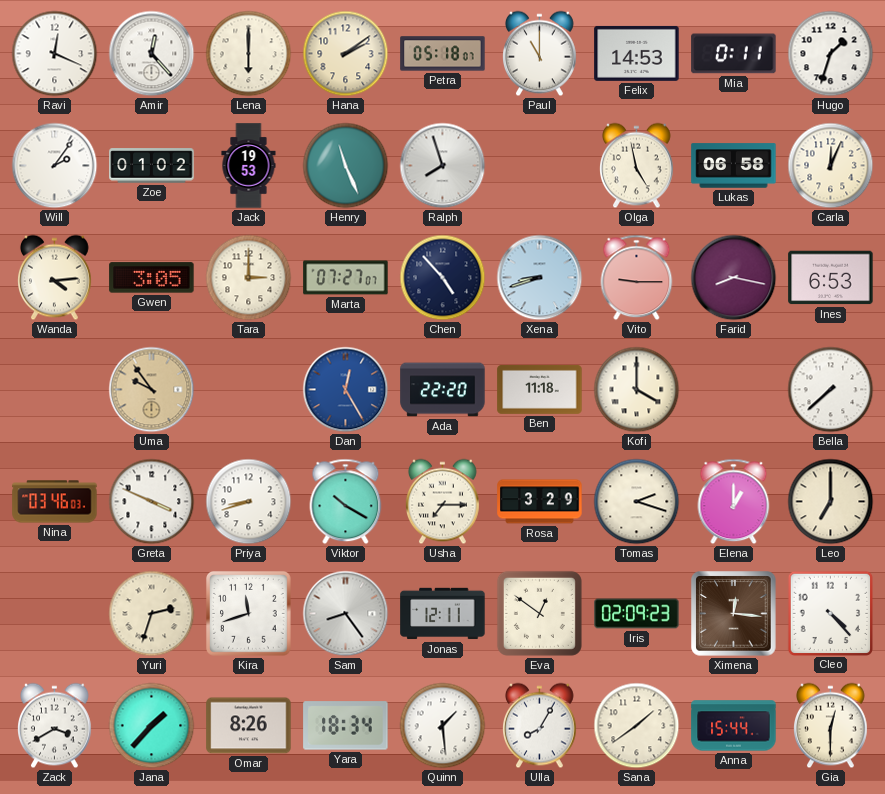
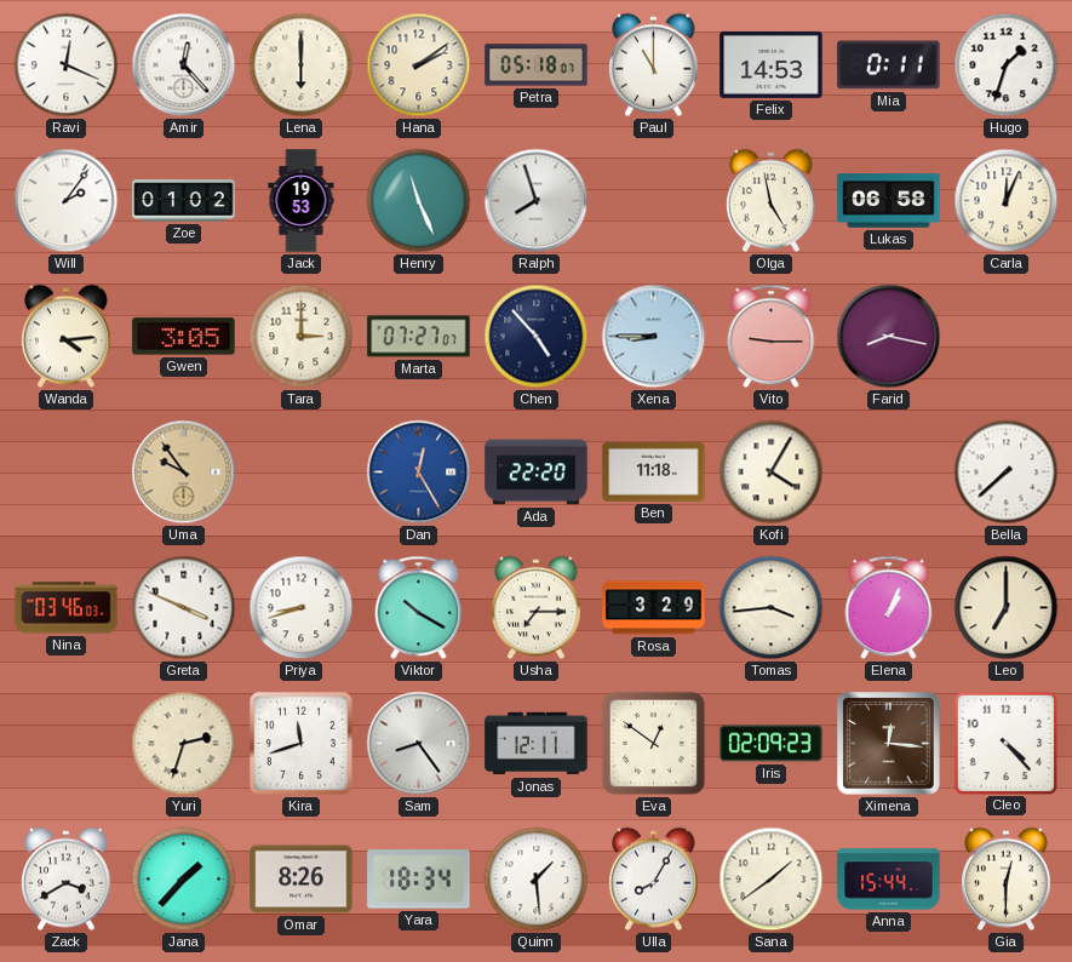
Xena: 8:42 -> 8:45 (654, 337)
Ines: 6:53 -> none (831, 278)
Kofi: 4:00 -> 4:05 (772, 473)
Tomas: 2:18 -> 3:44 (772, 608)
Elena: 1:00 -> 1:04 (889, 608)
